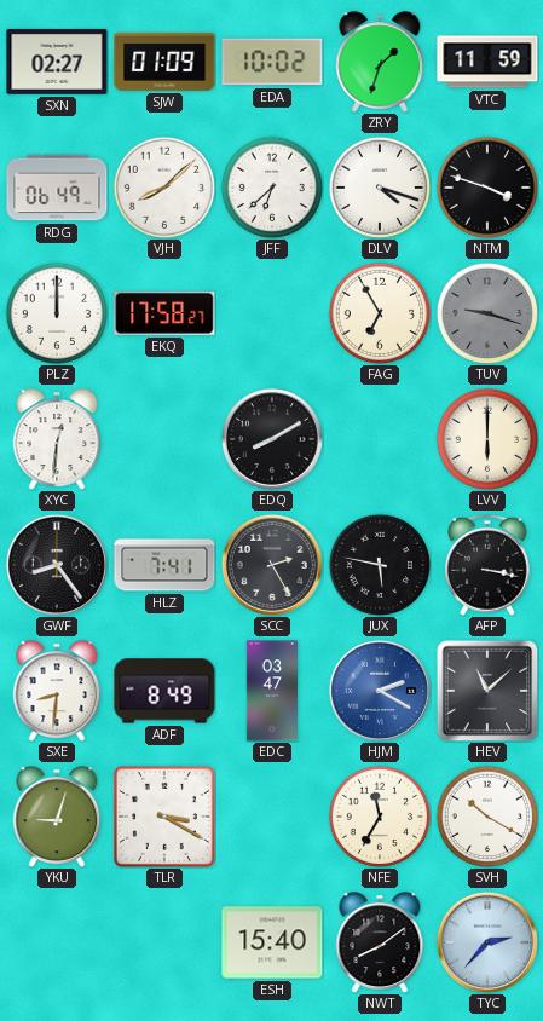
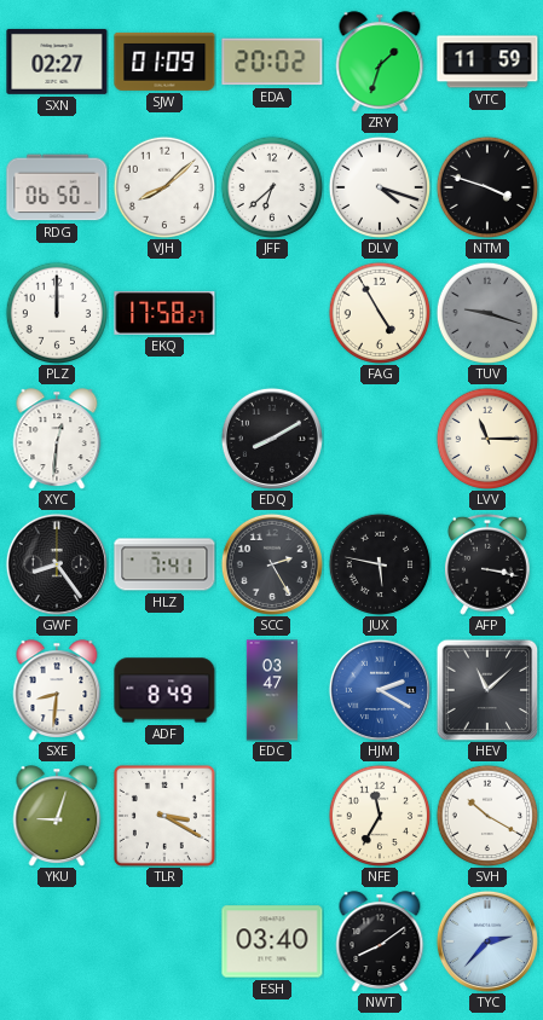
EDA: 10:02 -> 20:02 (272, 62)
RDG: 06:49 -> 06:50 (57, 187)
FAG: 6:55 -> 4:55 (380, 313)
LVV: 6:00 -> 11:15 (487, 439)
ESH: 15:40 -> 03:40 (272, 941)
